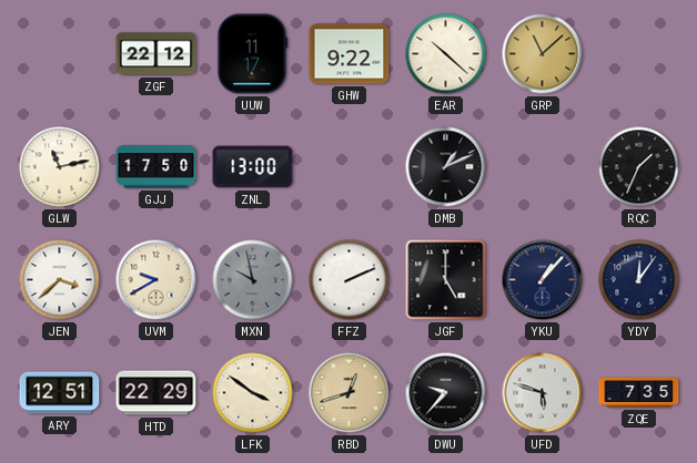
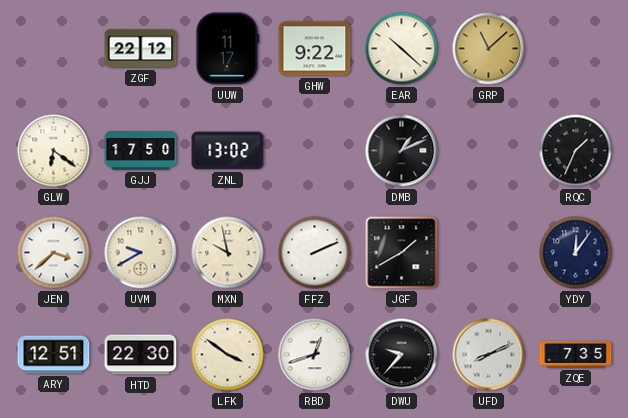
GLW: 11:13 -> 6:21 (54, 151)
ZNL: 13:00 -> 13:02 (228, 151)
MXN dial: grey -> cream (228, 253)
JGF: 5:00 -> 1:40 (402, 253)
YKU: 1:07 -> none (543, 280)
HTD: 22:29 -> 22:30 (141, 355)
RBD dial: champagne -> white (315, 355)
UFD: 5:48 -> 8:11 (489, 355)
